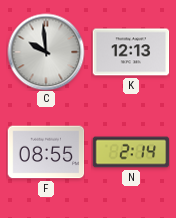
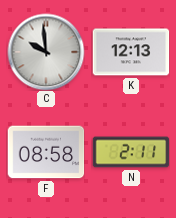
F: 08:55 -> 08:58 (46, 152)
N: 2:14 -> 2:11 (131, 152)
